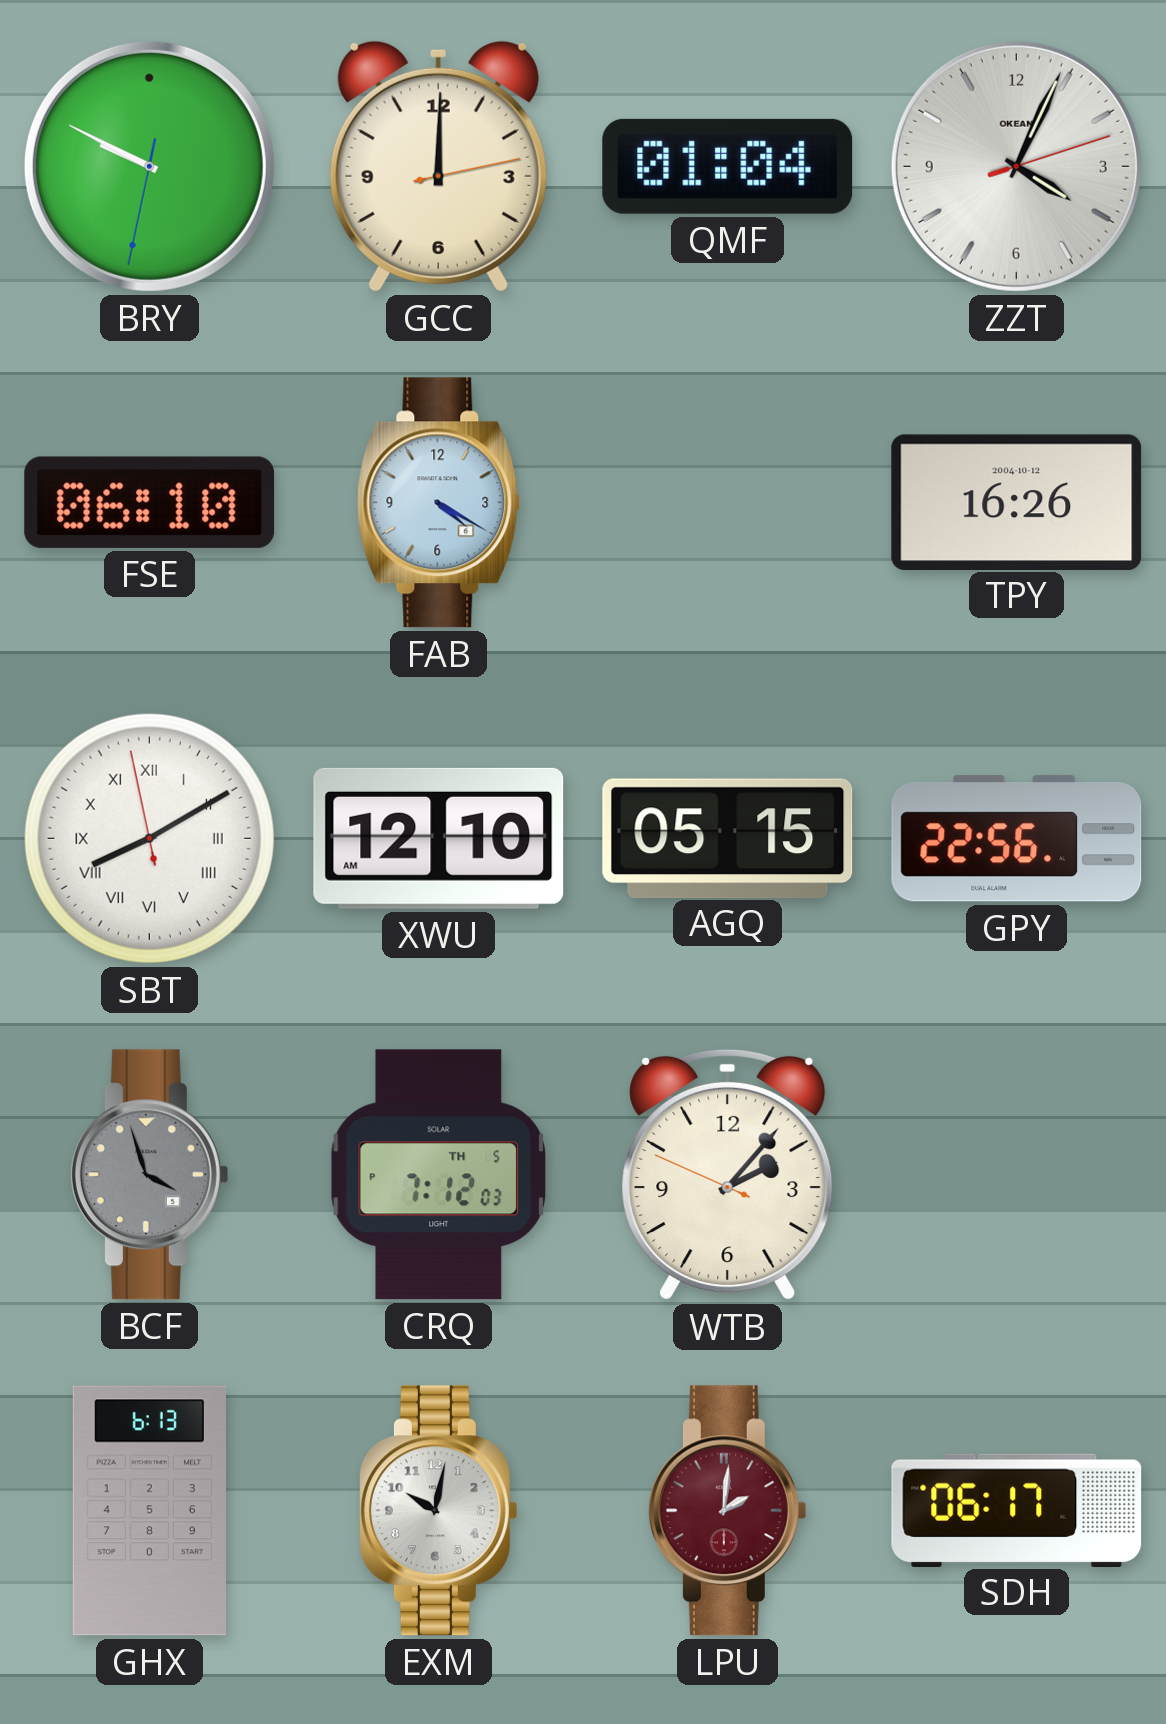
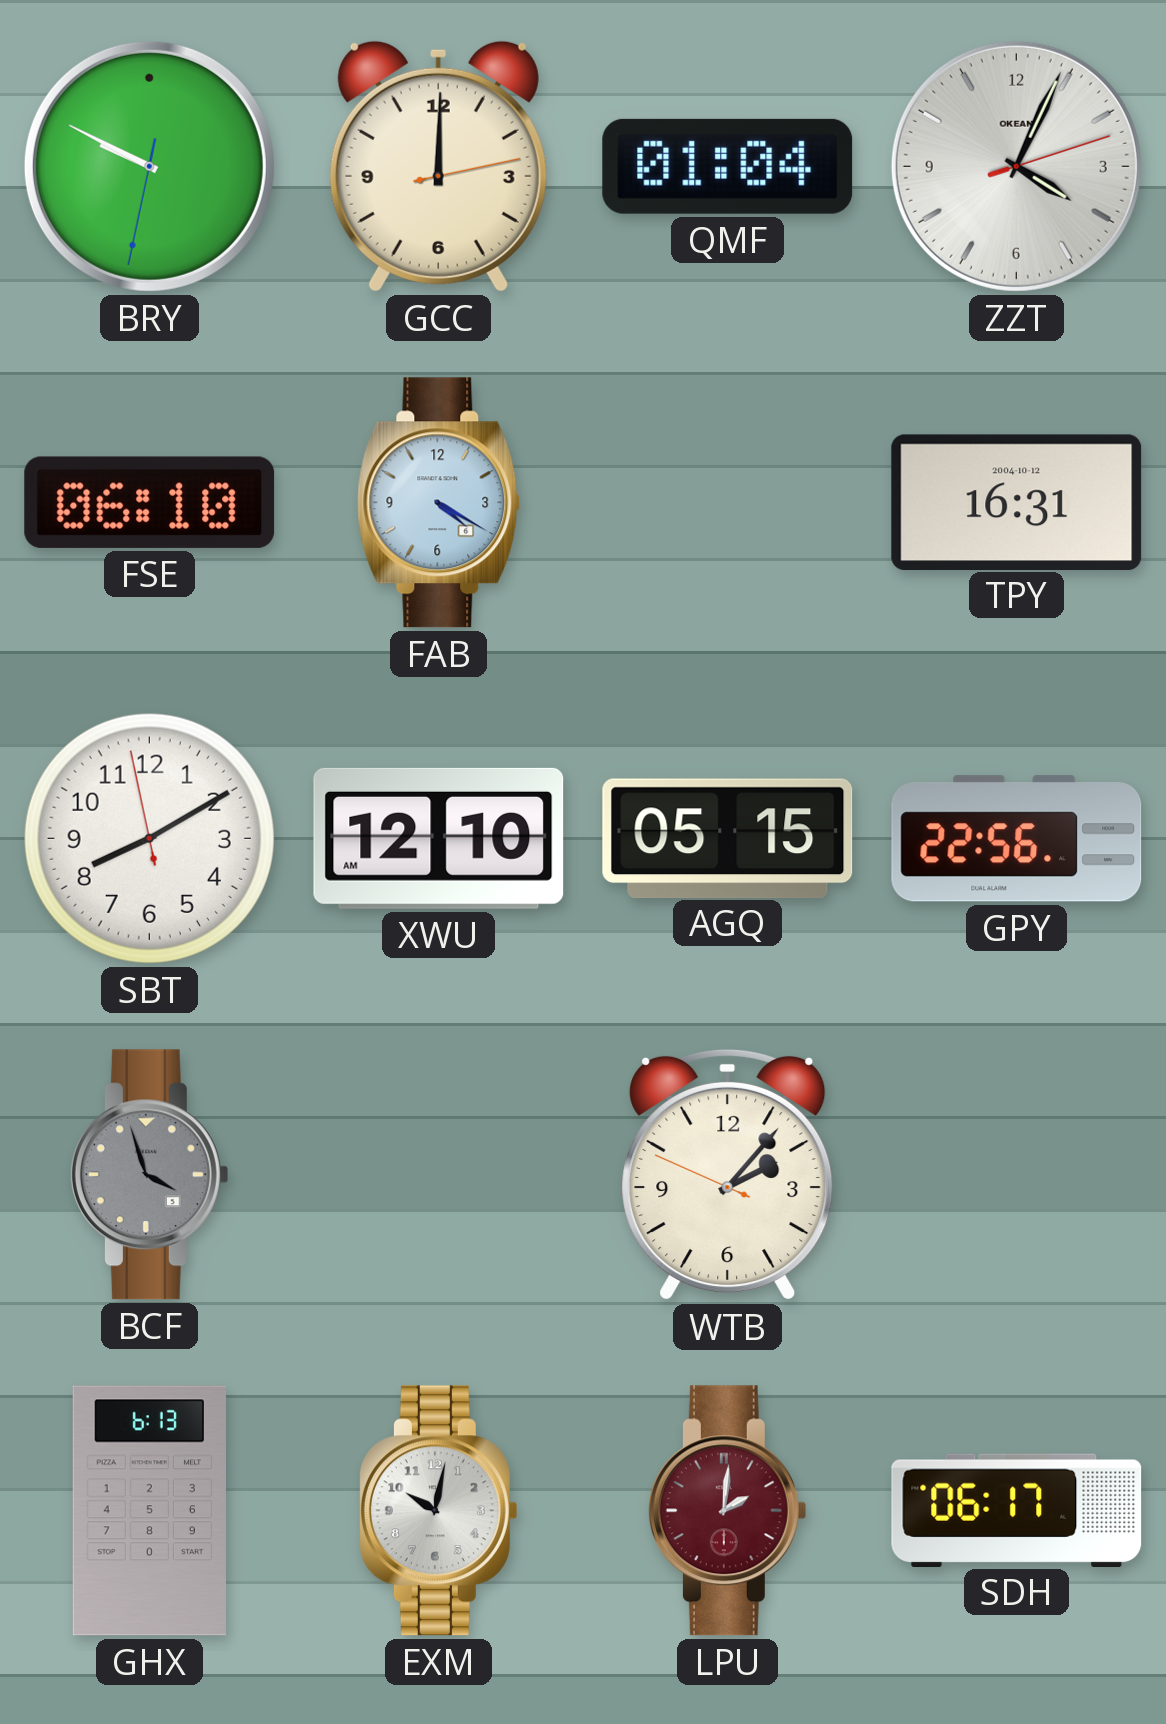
TPY: 16:26 -> 16:31 (1017, 502)
SBT numerals: Roman -> Arabic (149, 838)
CRQ: 7:12 -> none (439, 1175)
